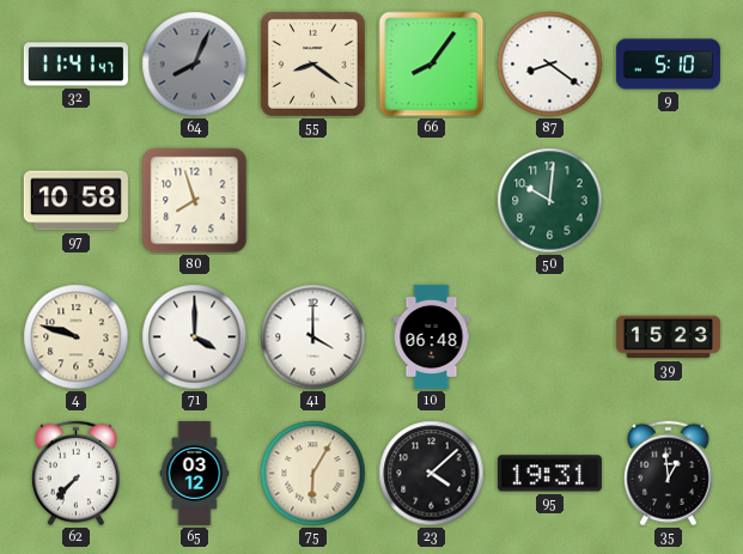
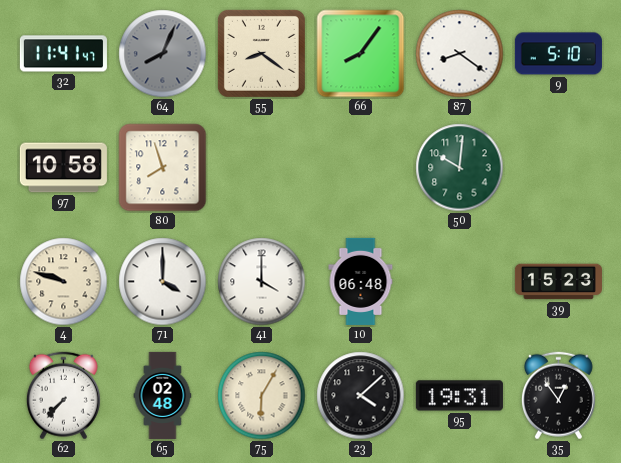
65: 03:12 -> 02:48 (163, 395)
35: 12:59 -> 12:54 (558, 396)
